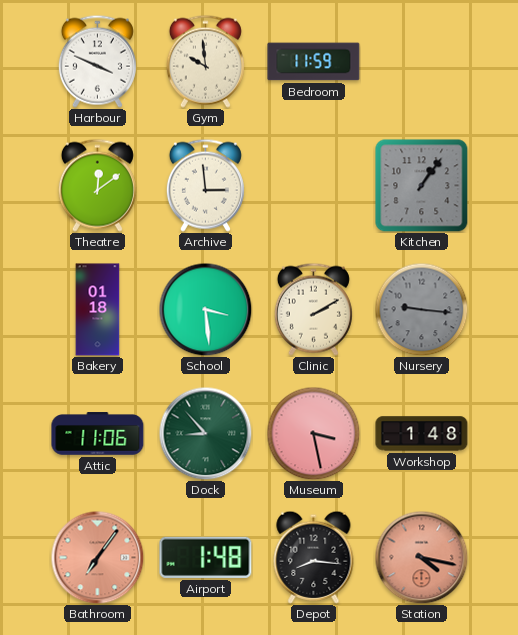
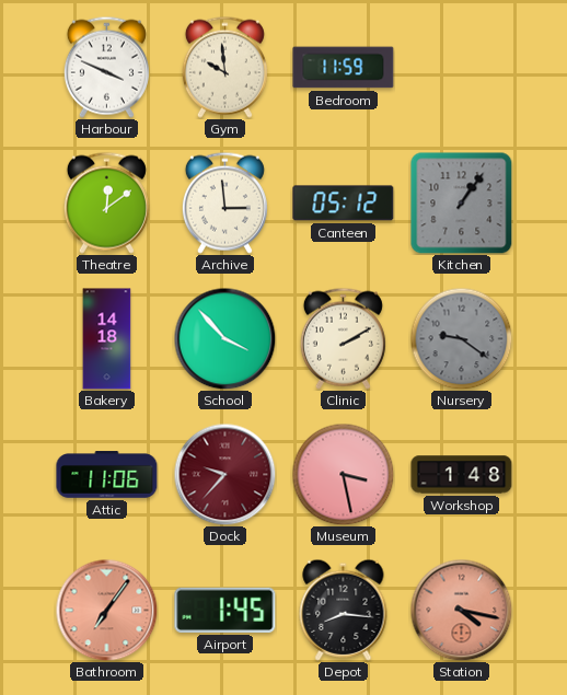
Canteen: none -> 05:12 (344, 204)
Bakery: 01:18 -> 14:18 (107, 339)
School: 3:29 -> 3:53 (224, 338)
Nursery: 9:16 -> 9:21 (461, 338)
Dock: 8:53 -> 9:37 (224, 474)
Dock dial: green -> burgundy (224, 474)
Airport: 1:48 -> 1:45 (225, 610)
